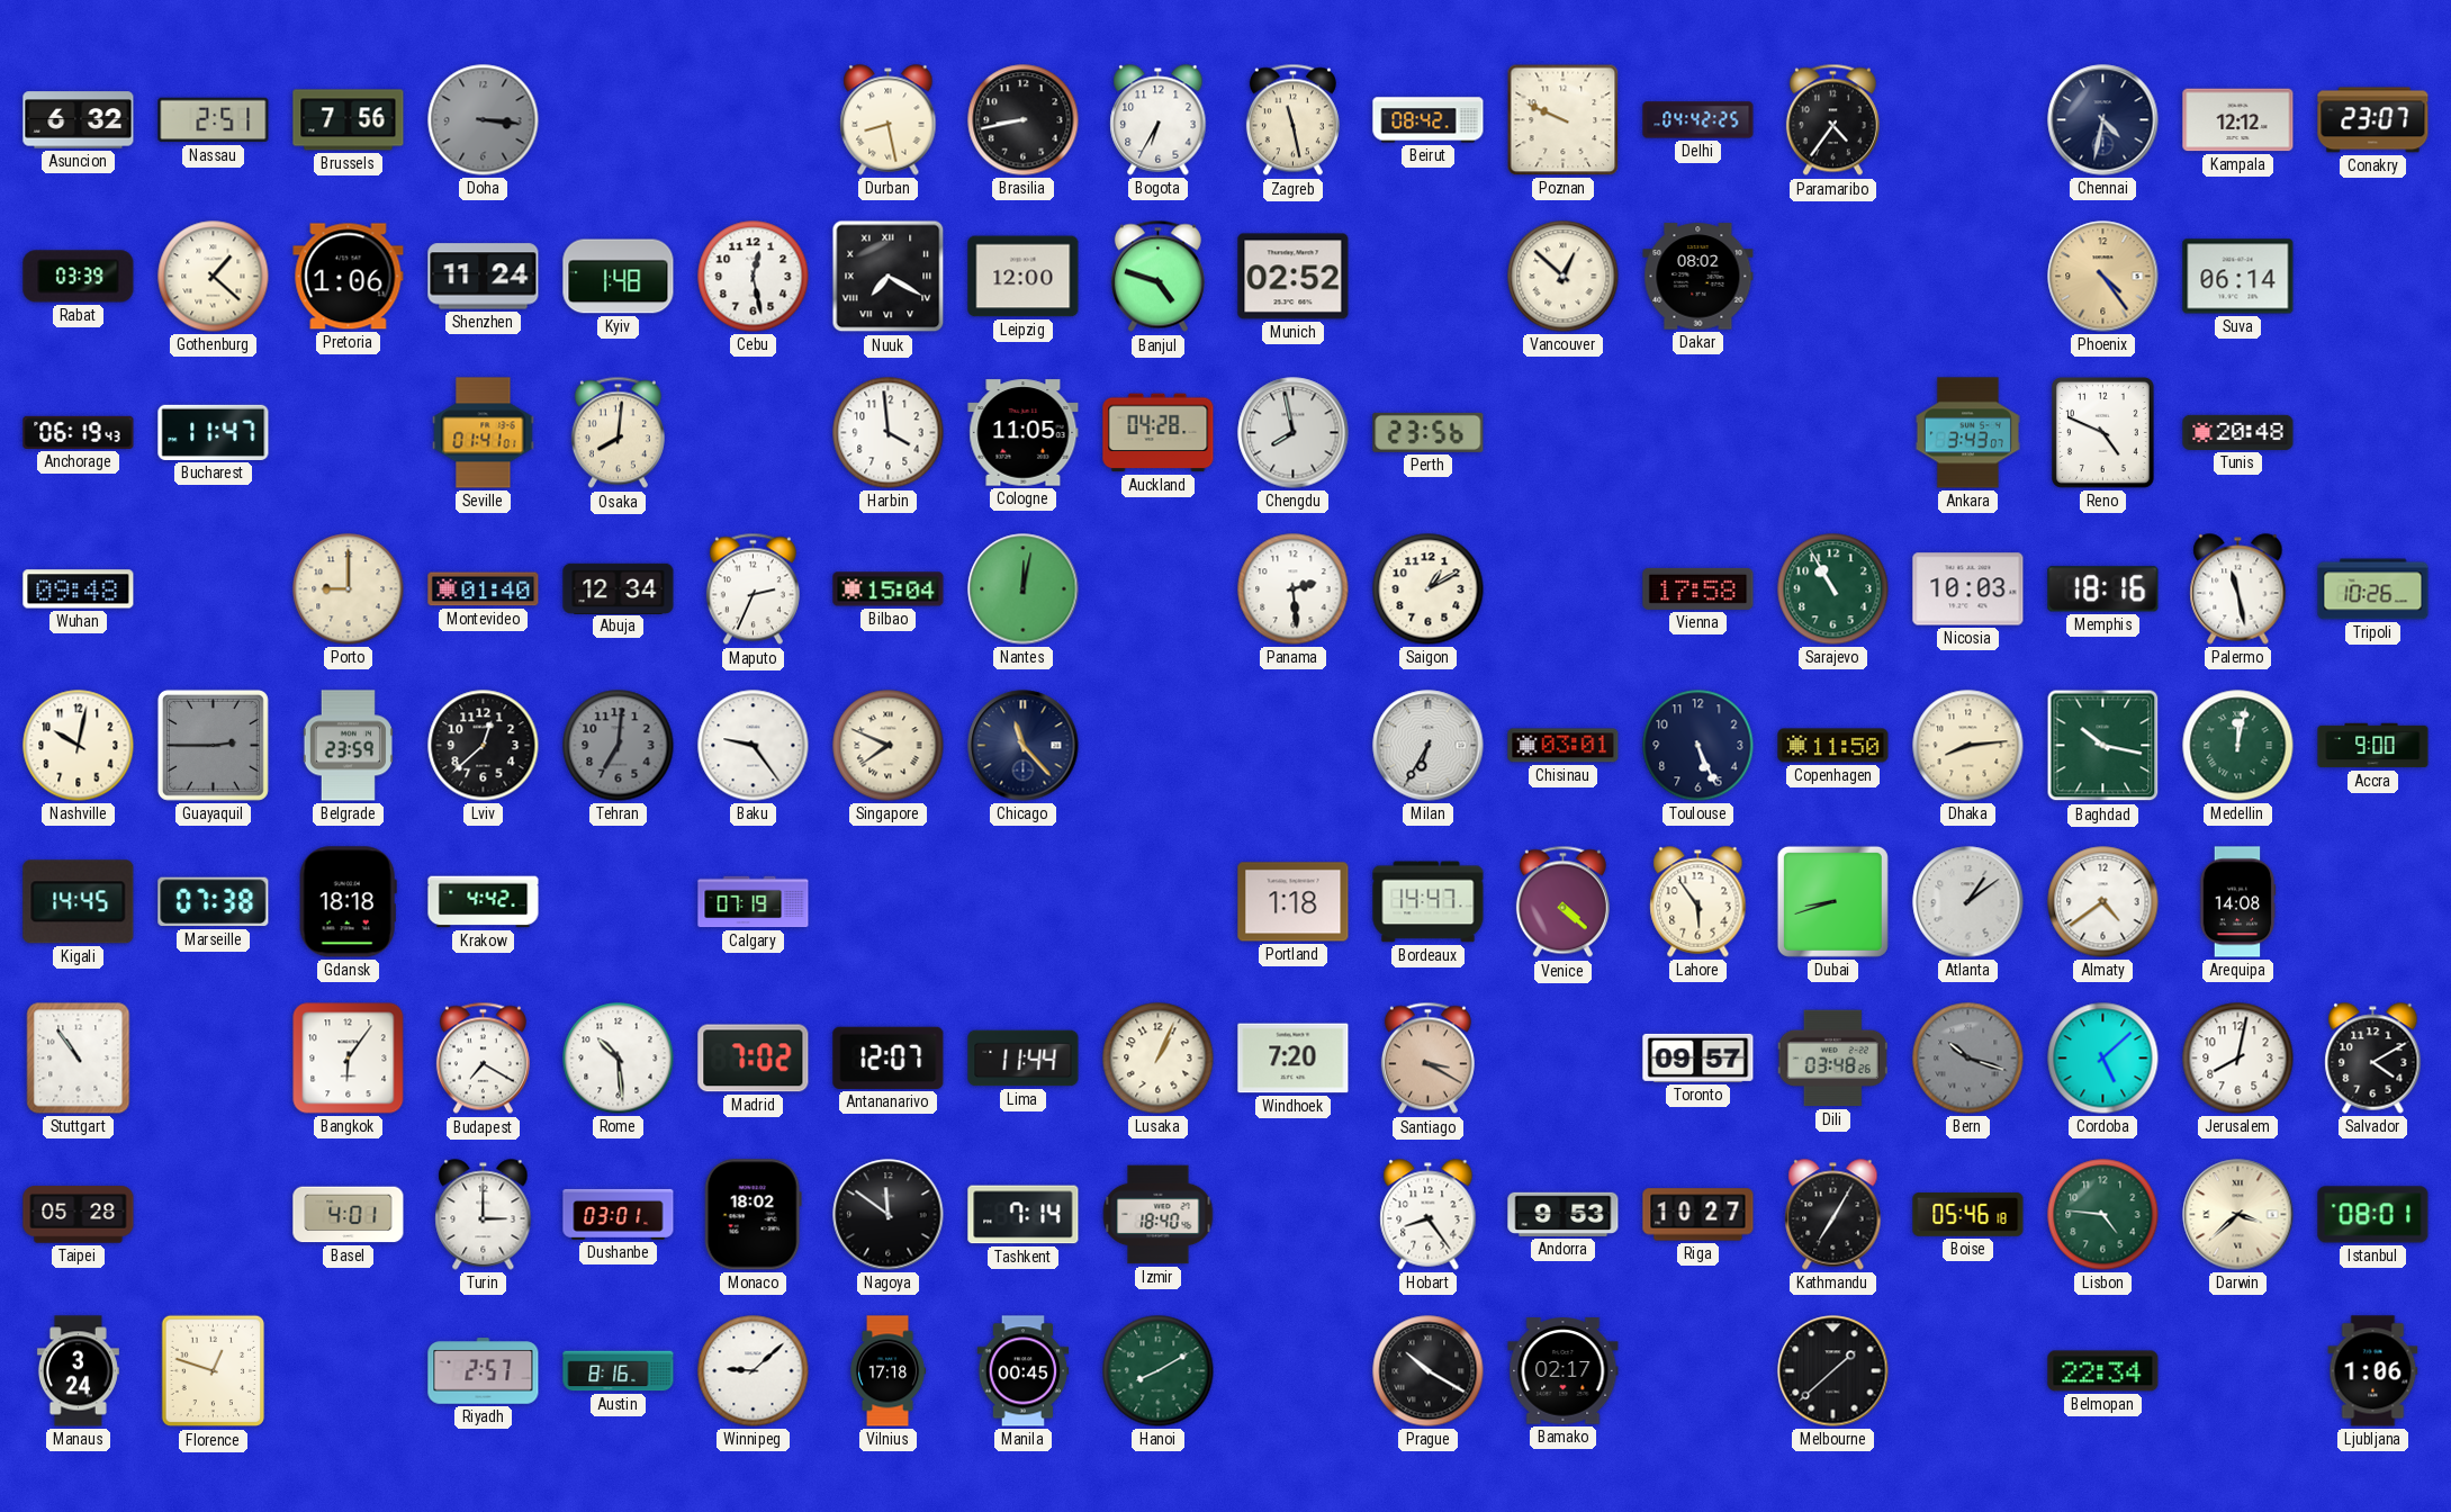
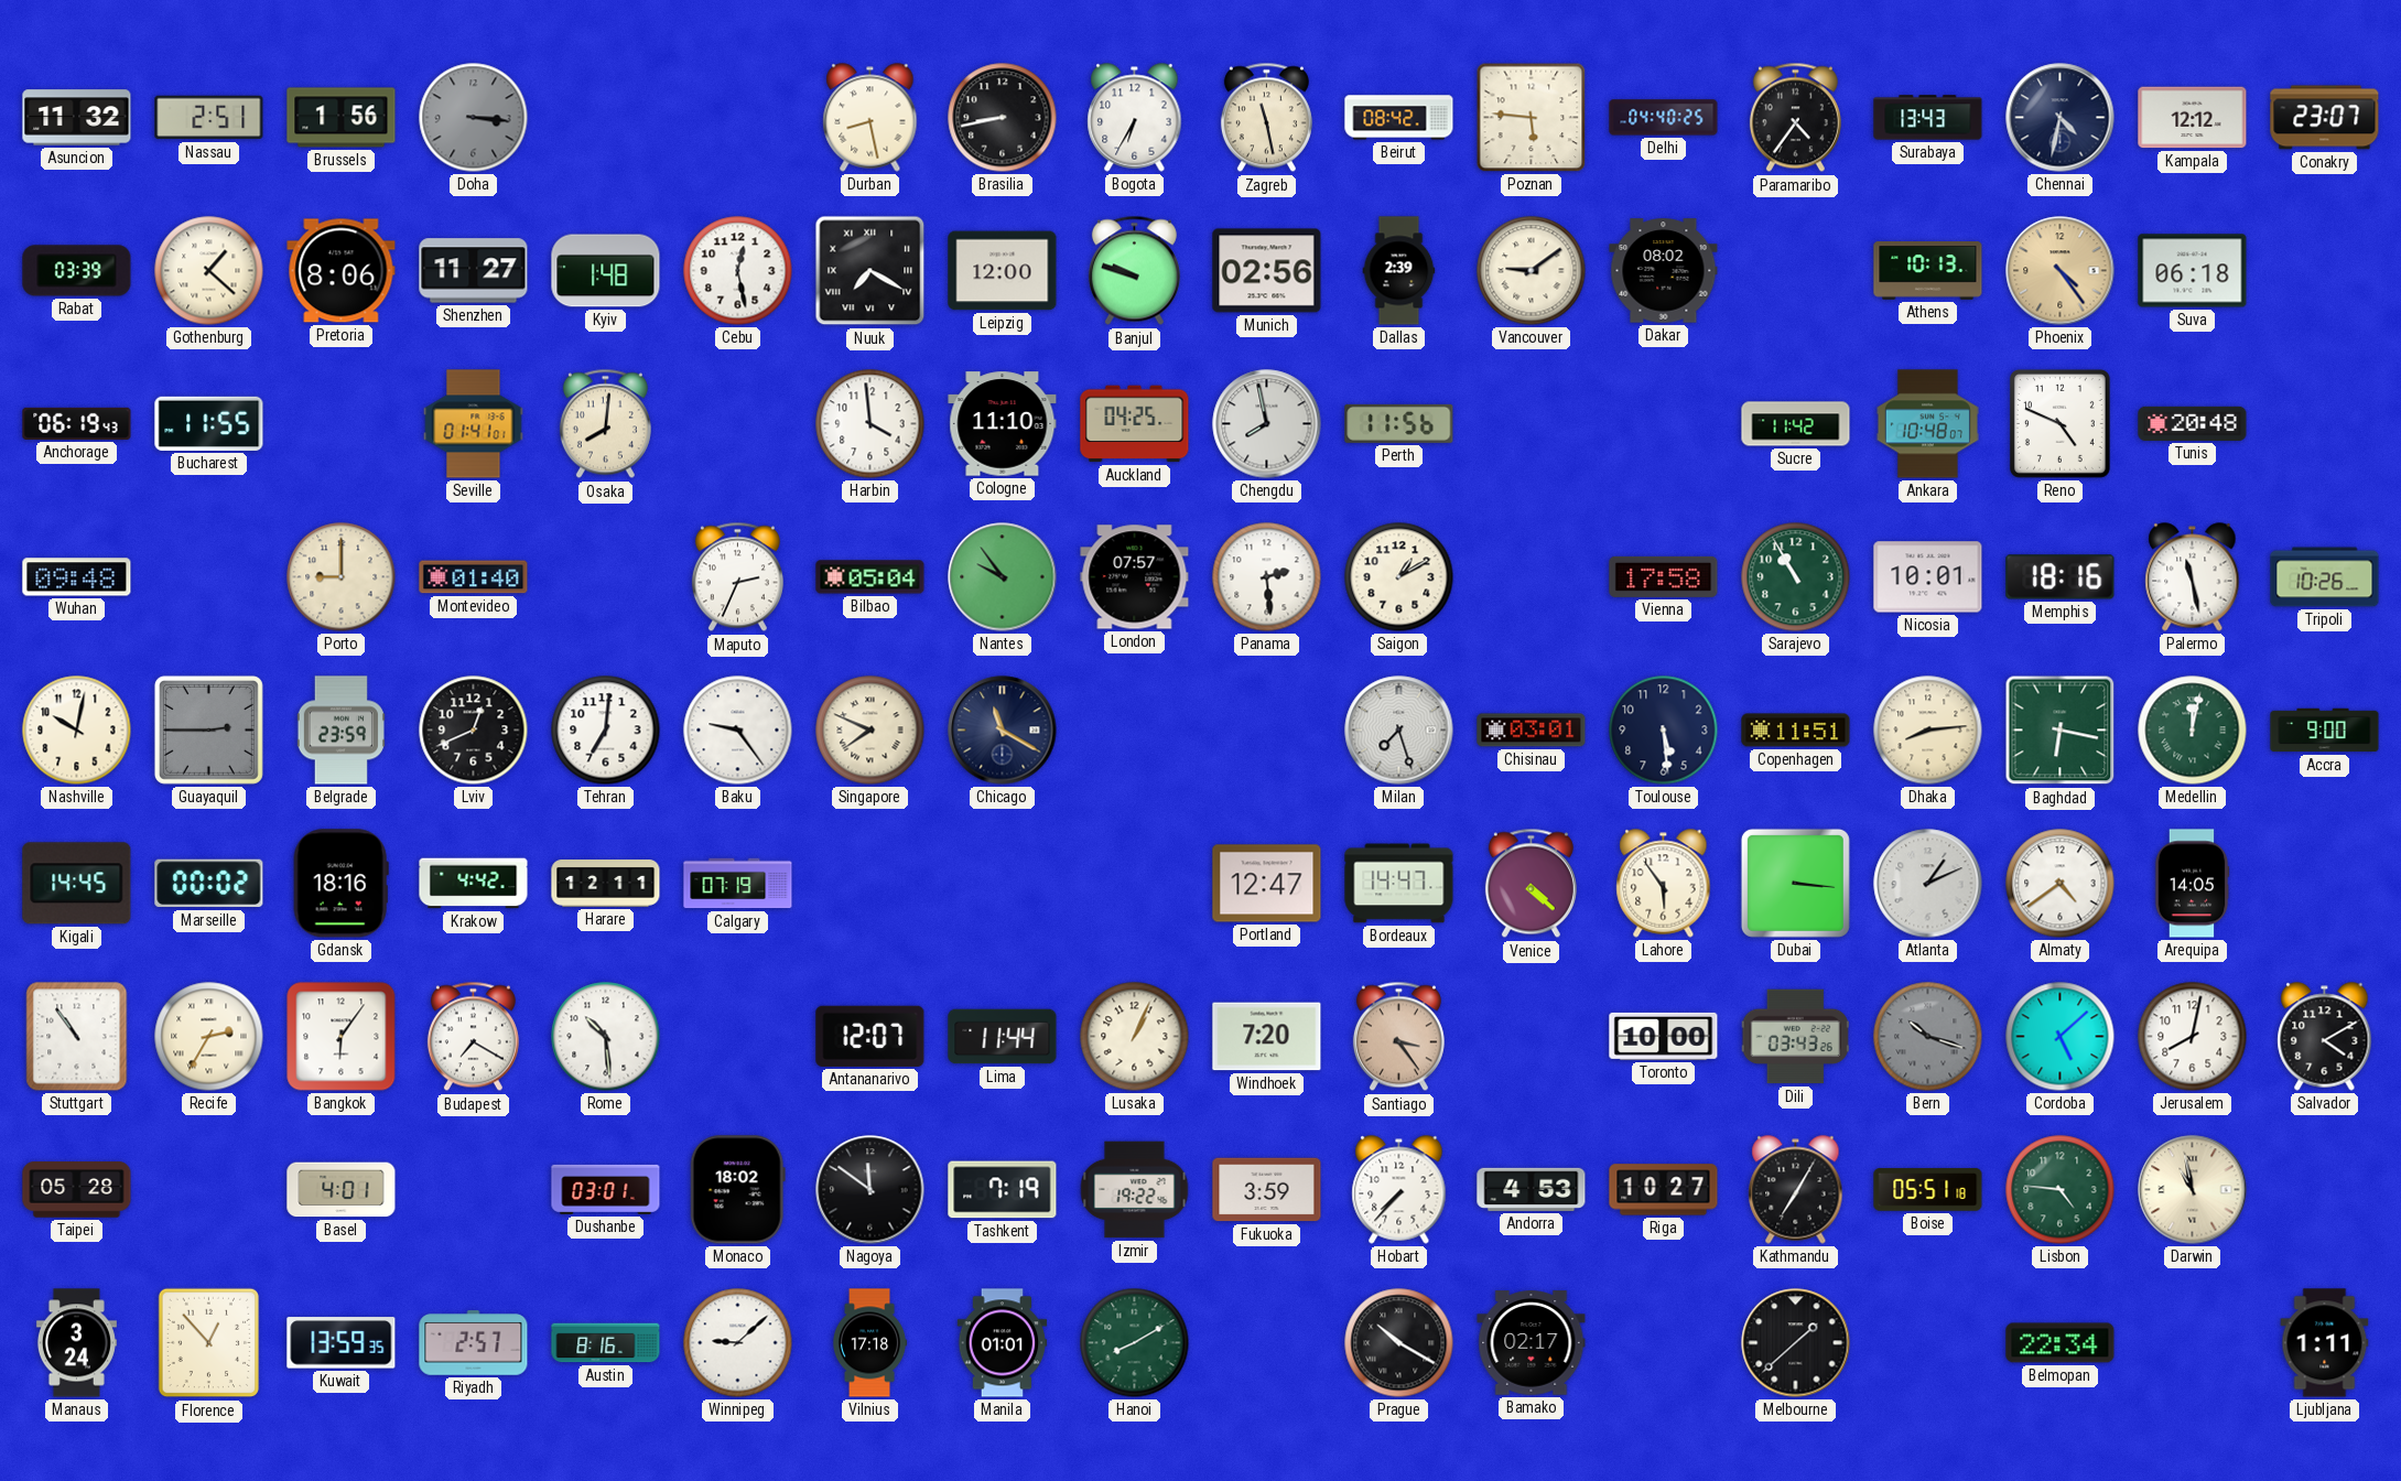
Asuncion: 6:32 -> 11:32 (77, 118)
Brussels: 7:56 -> 1:56 (342, 118)
Poznan: 9:49 -> 5:46 (1532, 118)
Delhi: 04:42 -> 04:40 (1664, 118)
Surabaya: none -> 13:43 (1928, 118)
Pretoria: 1:06 -> 8:06 (342, 271)
Shenzhen: 11:24 -> 11:27 (474, 271)
Banjul: 4:48 -> 9:48 (1134, 271)
Munich: 02:52 -> 02:56 (1267, 271)
Dallas: none -> 2:39 (1399, 271)
Vancouver: 12:52 -> 9:09 (1532, 271)
Athens: none -> 10:13 (1928, 271)
Suva: 06:14 -> 06:18 (2193, 271)
Bucharest: 11:47 -> 11:55 (209, 423)
Cologne: 11:05 -> 11:10 (1003, 424)
Auckland: 04:28 -> 04:25 (1135, 424)
Perth: 23:56 -> 11:56 (1399, 423)
Sucre: none -> 11:42 (1796, 424)
Ankara: 3:43 -> 10:48 (1927, 424)
Abuja: 12:34 -> none (619, 588)
Bilbao: 15:04 -> 05:04 (870, 577)
Nantes: 12:02 -> 9:54 (1003, 577)
London: none -> 07:57 (1135, 577)
Nicosia: 10:03 -> 10:01 (1928, 577)
Lviv: 12:38 -> 12:41 (474, 731)
Tehran dial: grey -> white (606, 731)
Chicago: 11:23 -> 11:20 (1003, 731)
Milan: 6:35 -> 7:27 (1399, 731)
Toulouse: 5:26 -> 5:29 (1664, 731)
Copenhagen: 11:50 -> 11:51 (1796, 731)
Baghdad: 10:17 -> 6:17 (2061, 731)
Marseille: 07:38 -> 00:02 (209, 884)
Gdansk: 18:18 -> 18:16 (340, 884)
Harare: none -> 12:11 (606, 884)
Portland: 1:18 -> 12:47 (1267, 884)
Dubai: 8:42 -> 3:16 (1795, 883)
Atlanta: 1:09 -> 1:11 (1928, 884)
Arequipa: 14:08 -> 14:05 (2192, 884)
Recife: none -> 2:35 (209, 1037)
Madrid: 7:02 -> none (754, 1059)
Santiago: 3:20 -> 3:24 (1398, 1037)
Toronto: 09:57 -> 10:00 (1664, 1036)
Dili: 03:48 -> 03:43 (1795, 1037)
Turin: 3:00 -> none (484, 1215)
Tashkent: 7:14 -> 7:19 (1003, 1190)
Izmir: 18:40 -> 19:22 (1135, 1190)
Fukuoka: none -> 3:59 (1267, 1190)
Hobart: 8:24 -> 7:37 (1399, 1190)
Andorra: 9:53 -> 4:53 (1532, 1189)
Boise: 05:46 -> 05:51 (1928, 1190)
Darwin: 3:38 -> 10:58 (2193, 1190)
Istanbul: 08:01 -> none (2373, 1215)
Florence: 12:48 -> 12:53 (209, 1343)
Kuwait: none -> 13:59 (342, 1343)
Manila: 00:45 -> 01:01 (1003, 1343)
Ljubljana: 1:06 -> 1:11 (2325, 1343)
